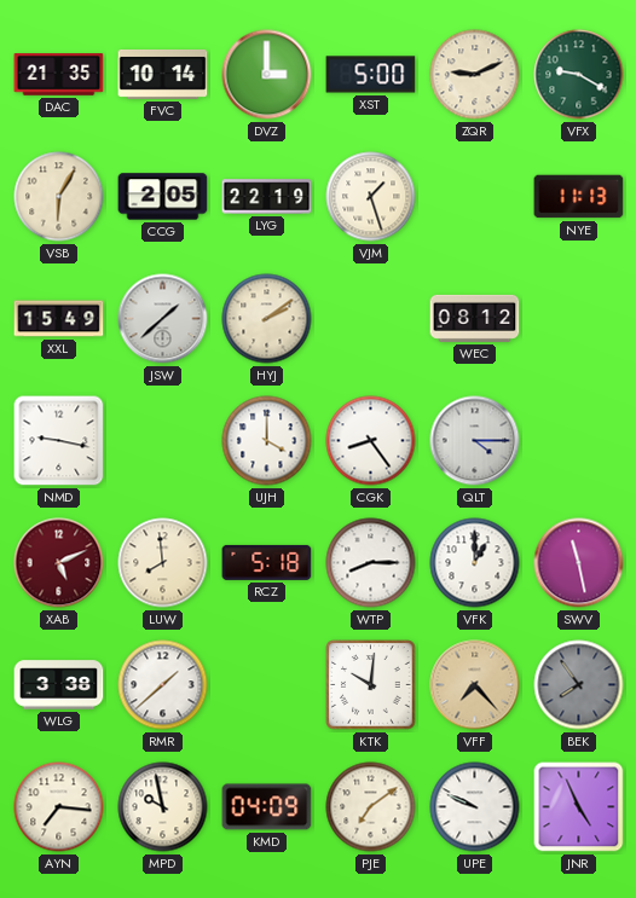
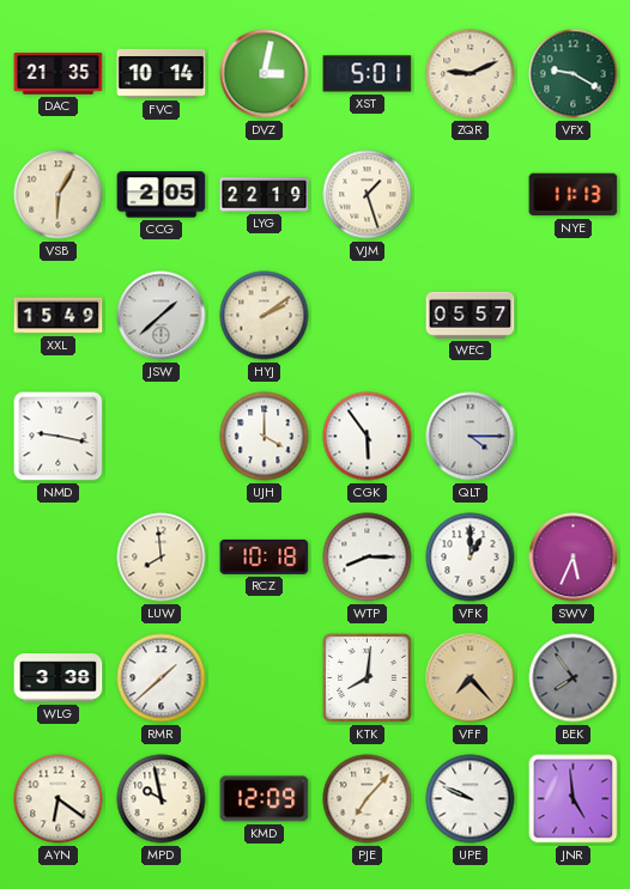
DVZ: 3:00 -> 3:02 (265, 74)
XST: 5:00 -> 5:01 (368, 74)
WEC: 08:12 -> 05:57 (471, 315)
CGK: 8:24 -> 5:54 (368, 437)
XAB: 5:11 -> none (59, 563)
RCZ: 5:18 -> 10:18 (265, 556)
SWV: 11:28 -> 5:34 (574, 558)
KTK: 10:01 -> 8:01 (368, 678)
AYN: 7:16 -> 6:21 (59, 799)
KMD: 04:09 -> 12:09 (265, 799)
PJE: 7:09 -> 7:07 (368, 799)
JNR: 4:56 -> 4:59 (574, 799)
